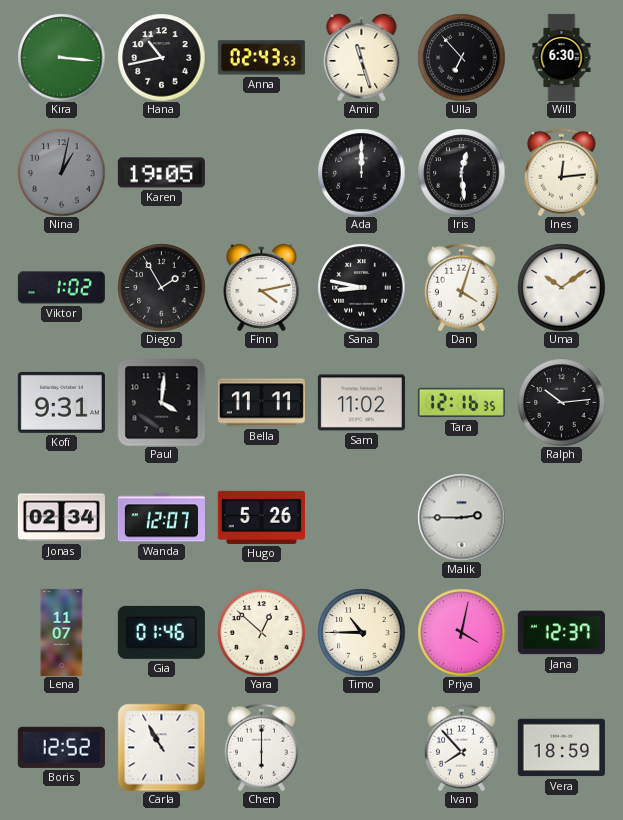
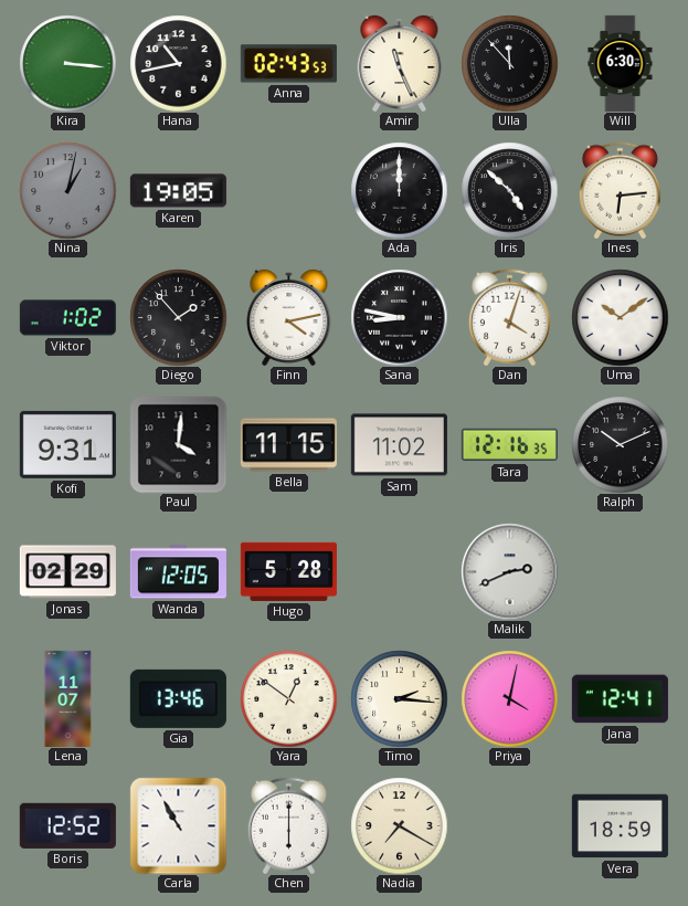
Amir: 11:27 -> 11:26 (400, 63)
Ulla: 6:53 -> 11:53 (509, 63)
Iris: 12:29 -> 4:52 (509, 190)
Ines: 12:14 -> 6:14 (620, 190)
Diego: 1:55 -> 1:53 (178, 317)
Bella: 11:11 -> 11:15 (288, 445)
Ralph: 10:14 -> 10:11 (620, 444)
Jonas: 02:34 -> 02:29 (67, 572)
Wanda: 12:07 -> 12:05 (178, 572)
Hugo: 5:26 -> 5:28 (288, 571)
Malik: 2:45 -> 2:41 (509, 571)
Gia: 01:46 -> 13:46 (178, 698)
Yara: 12:52 -> 12:51 (288, 698)
Timo: 10:45 -> 2:16 (399, 698)
Jana: 12:37 -> 12:41 (620, 699)
Nadia: none -> 7:20 (399, 825)
Ivan: 7:53 -> none (461, 747)
